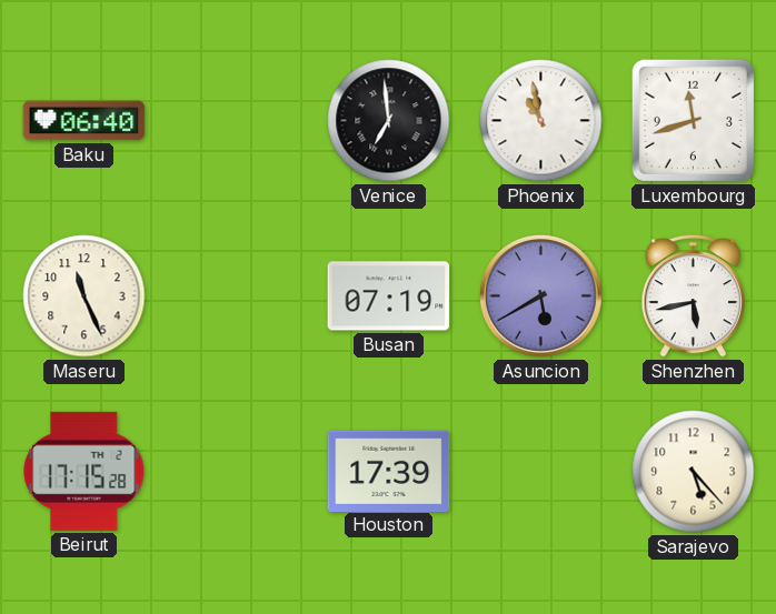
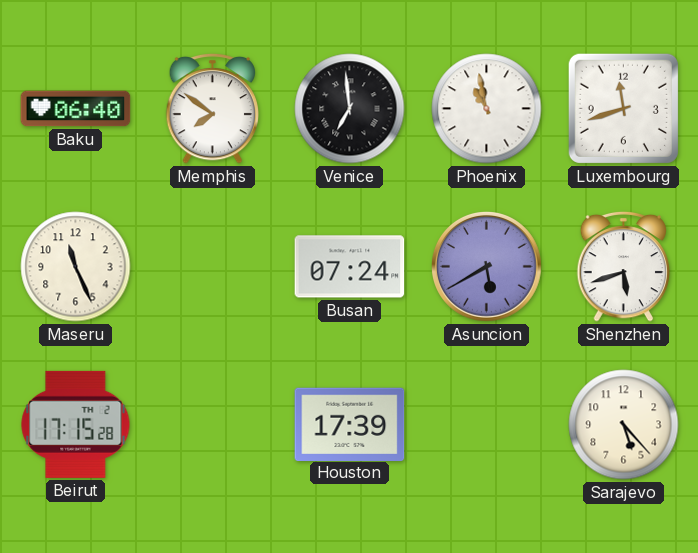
Memphis: none -> 7:51 (213, 108)
Busan: 07:19 -> 07:24 (350, 267)
Shenzhen: 5:43 -> 5:42 (624, 266)
